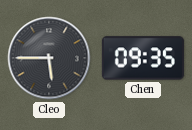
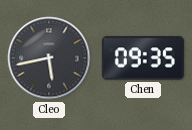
Cleo: 5:45 -> 5:43 (49, 58)
